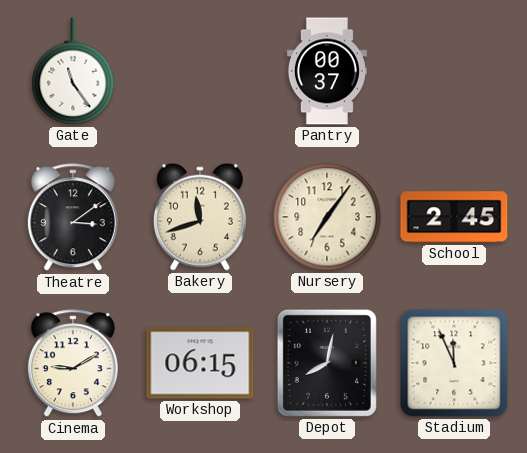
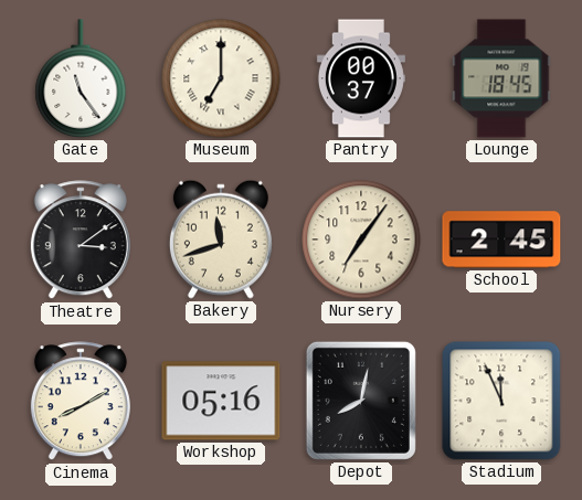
Museum: none -> 7:00 (221, 78)
Lounge: none -> 18:45 (501, 78)
Cinema: 9:10 -> 8:10 (81, 402)
Workshop: 06:15 -> 05:16 (221, 401)
